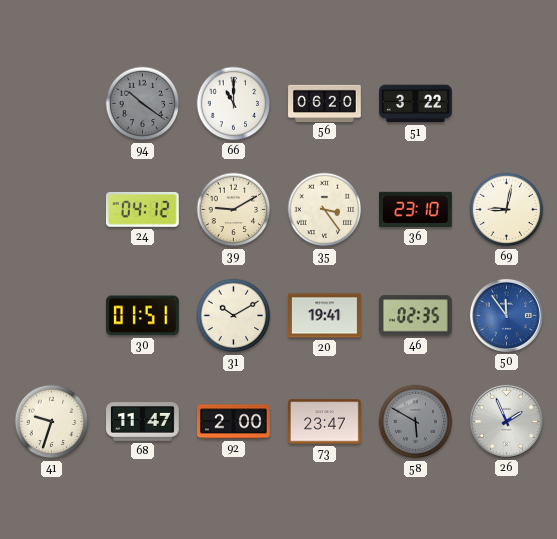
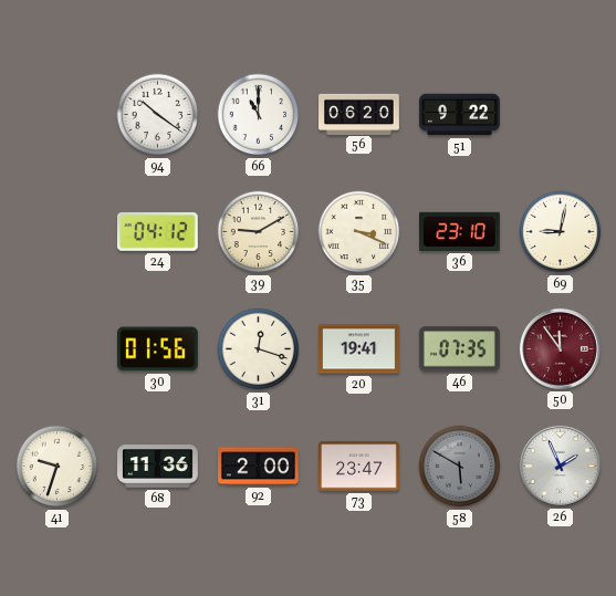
94 dial: grey -> white (158, 115)
51: 3:22 -> 9:22 (460, 115)
35: 3:24 -> 3:19 (359, 232)
30: 01:51 -> 01:56 (157, 349)
31: 10:10 -> 12:18 (259, 349)
46: 02:35 -> 07:35 (459, 349)
50 dial: blue -> burgundy (560, 348)
68: 11:47 -> 11:36 (158, 467)
